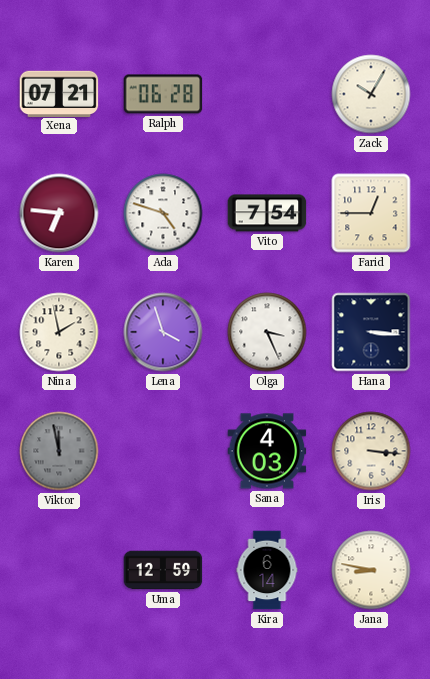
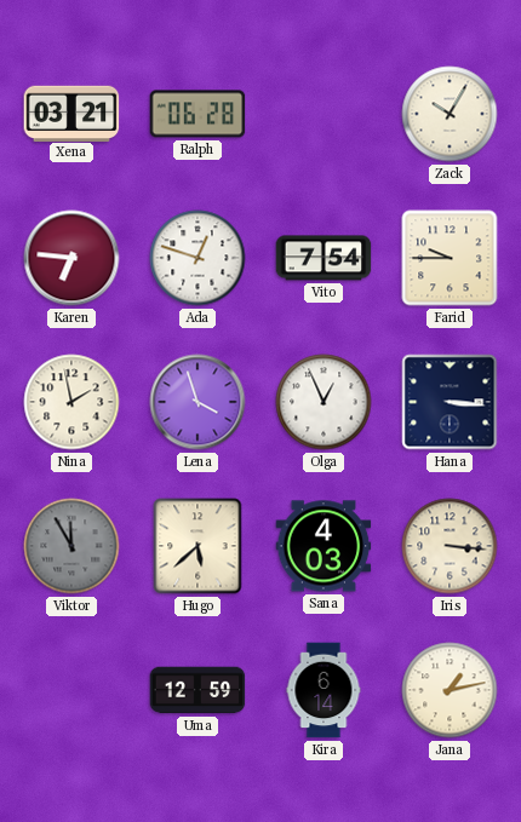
Xena: 07:21 -> 03:21 (71, 113)
Ada: 4:48 -> 12:48 (197, 258)
Farid: 12:45 -> 9:45 (450, 258)
Olga: 3:26 -> 12:56 (324, 402)
Viktor: 11:58 -> 11:55 (71, 546)
Hugo: none -> 5:38 (197, 546)
Jana: 8:47 -> 1:13 (450, 690)
